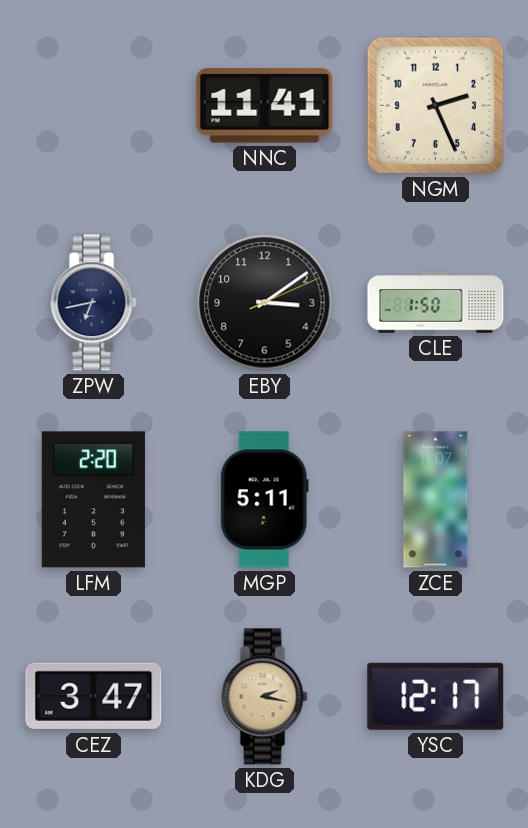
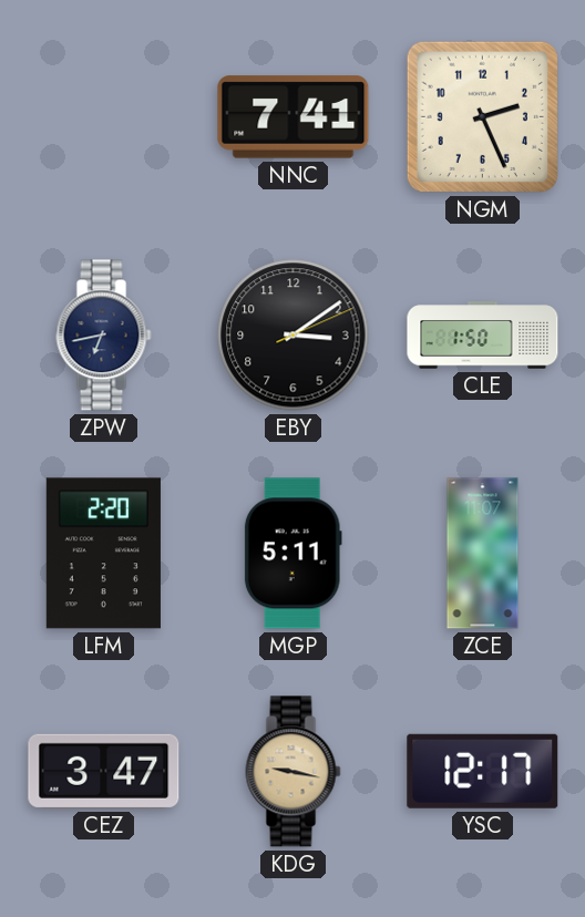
NNC: 11:41 -> 7:41 (294, 117)
KDG: 2:17 -> 9:17 (294, 772)
